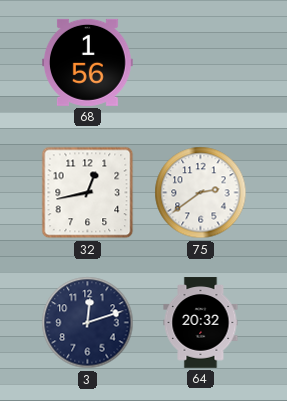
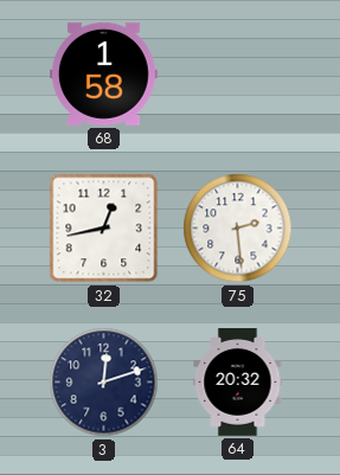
68: 1:56 -> 1:58 (104, 73)
75: 2:39 -> 2:29 (238, 229)
